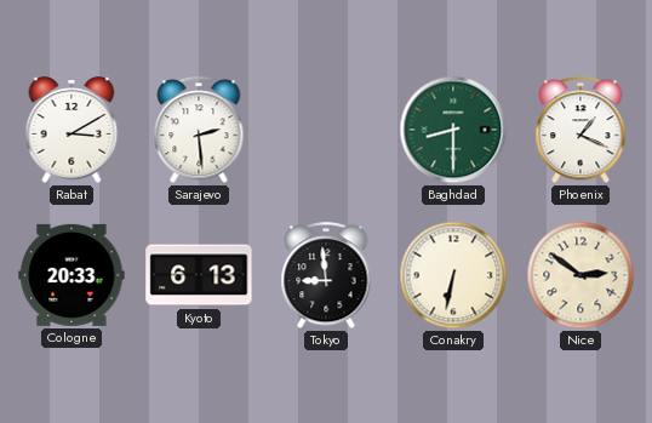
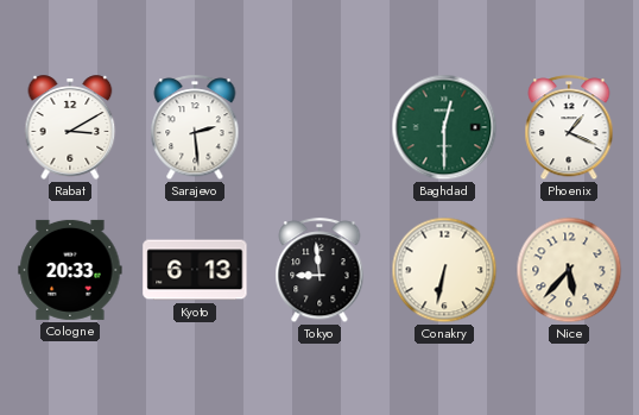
Baghdad: 8:30 -> 12:30 (444, 127)
Nice: 2:51 -> 5:37 (569, 270)
